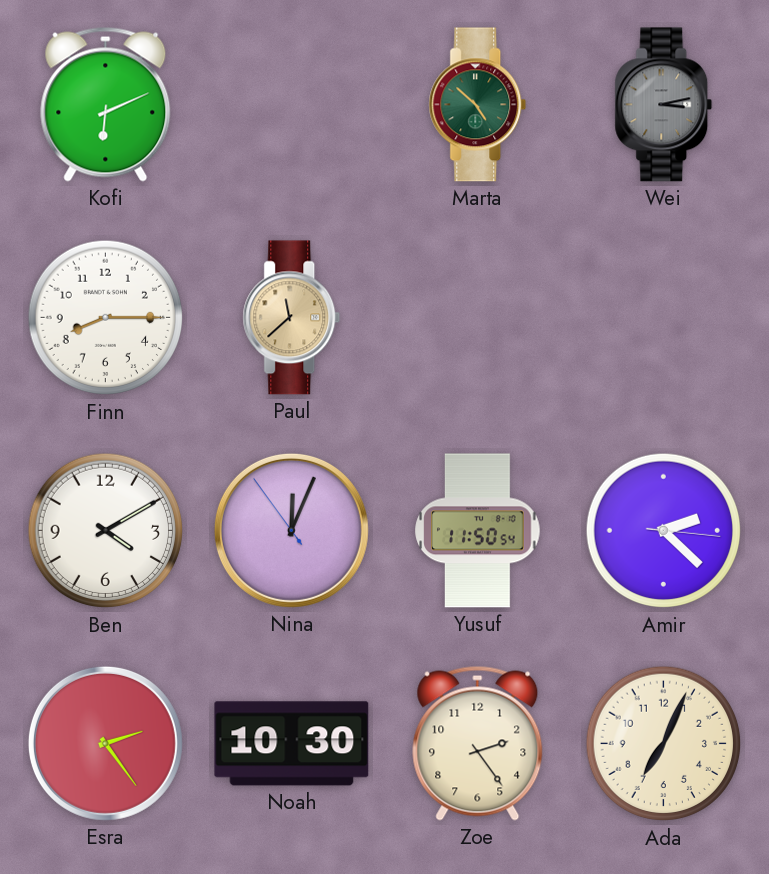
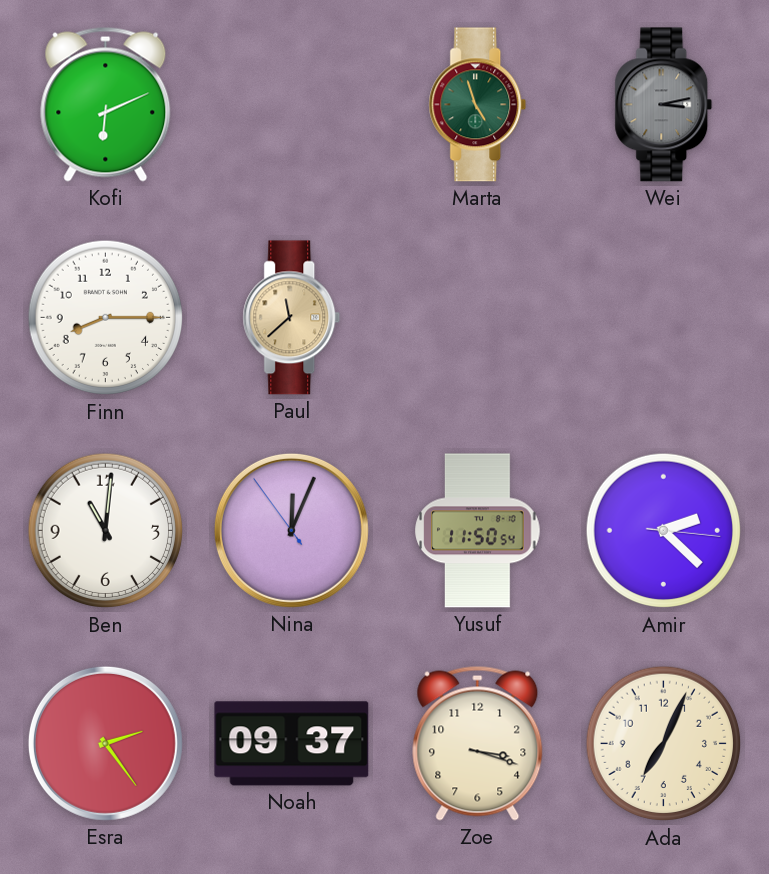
Marta: 4:52 -> 4:57 (478, 105)
Ben: 4:10 -> 11:01 (106, 531)
Noah: 10:30 -> 09:37 (292, 744)
Zoe: 2:24 -> 3:18 (478, 743)
